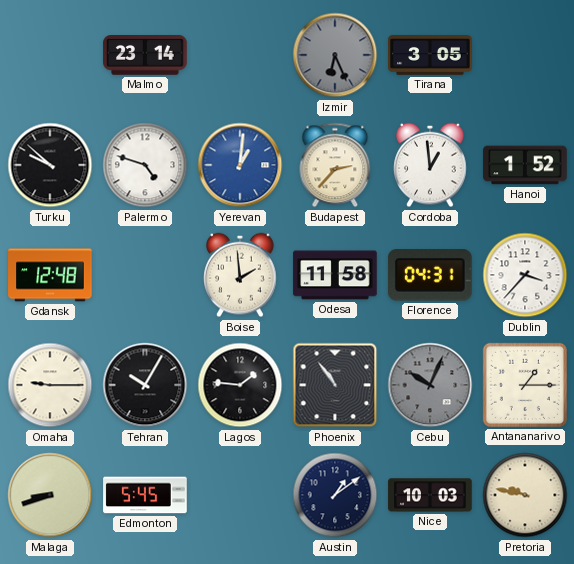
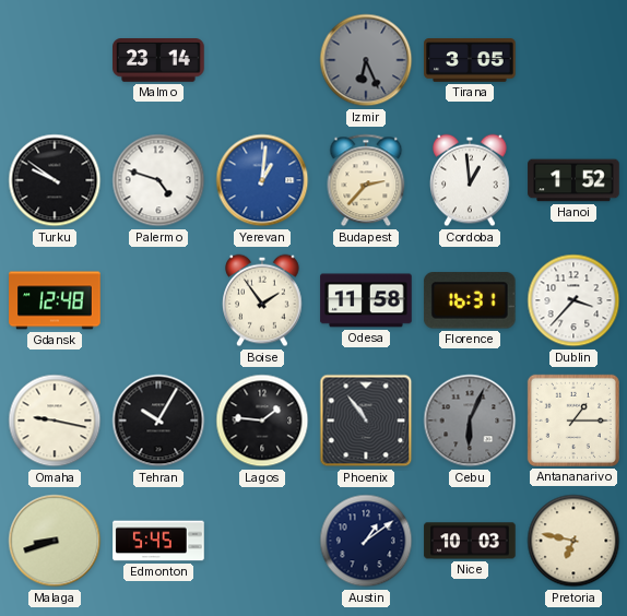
Turku: 9:52 -> 9:51 (55, 180)
Boise: 1:59 -> 1:54 (262, 300)
Florence: 04:31 -> 16:31 (470, 300)
Omaha: 9:15 -> 9:17 (55, 420)
Cebu: 10:04 -> 6:04 (470, 420)
Pretoria: 9:47 -> 6:47 (573, 541)
